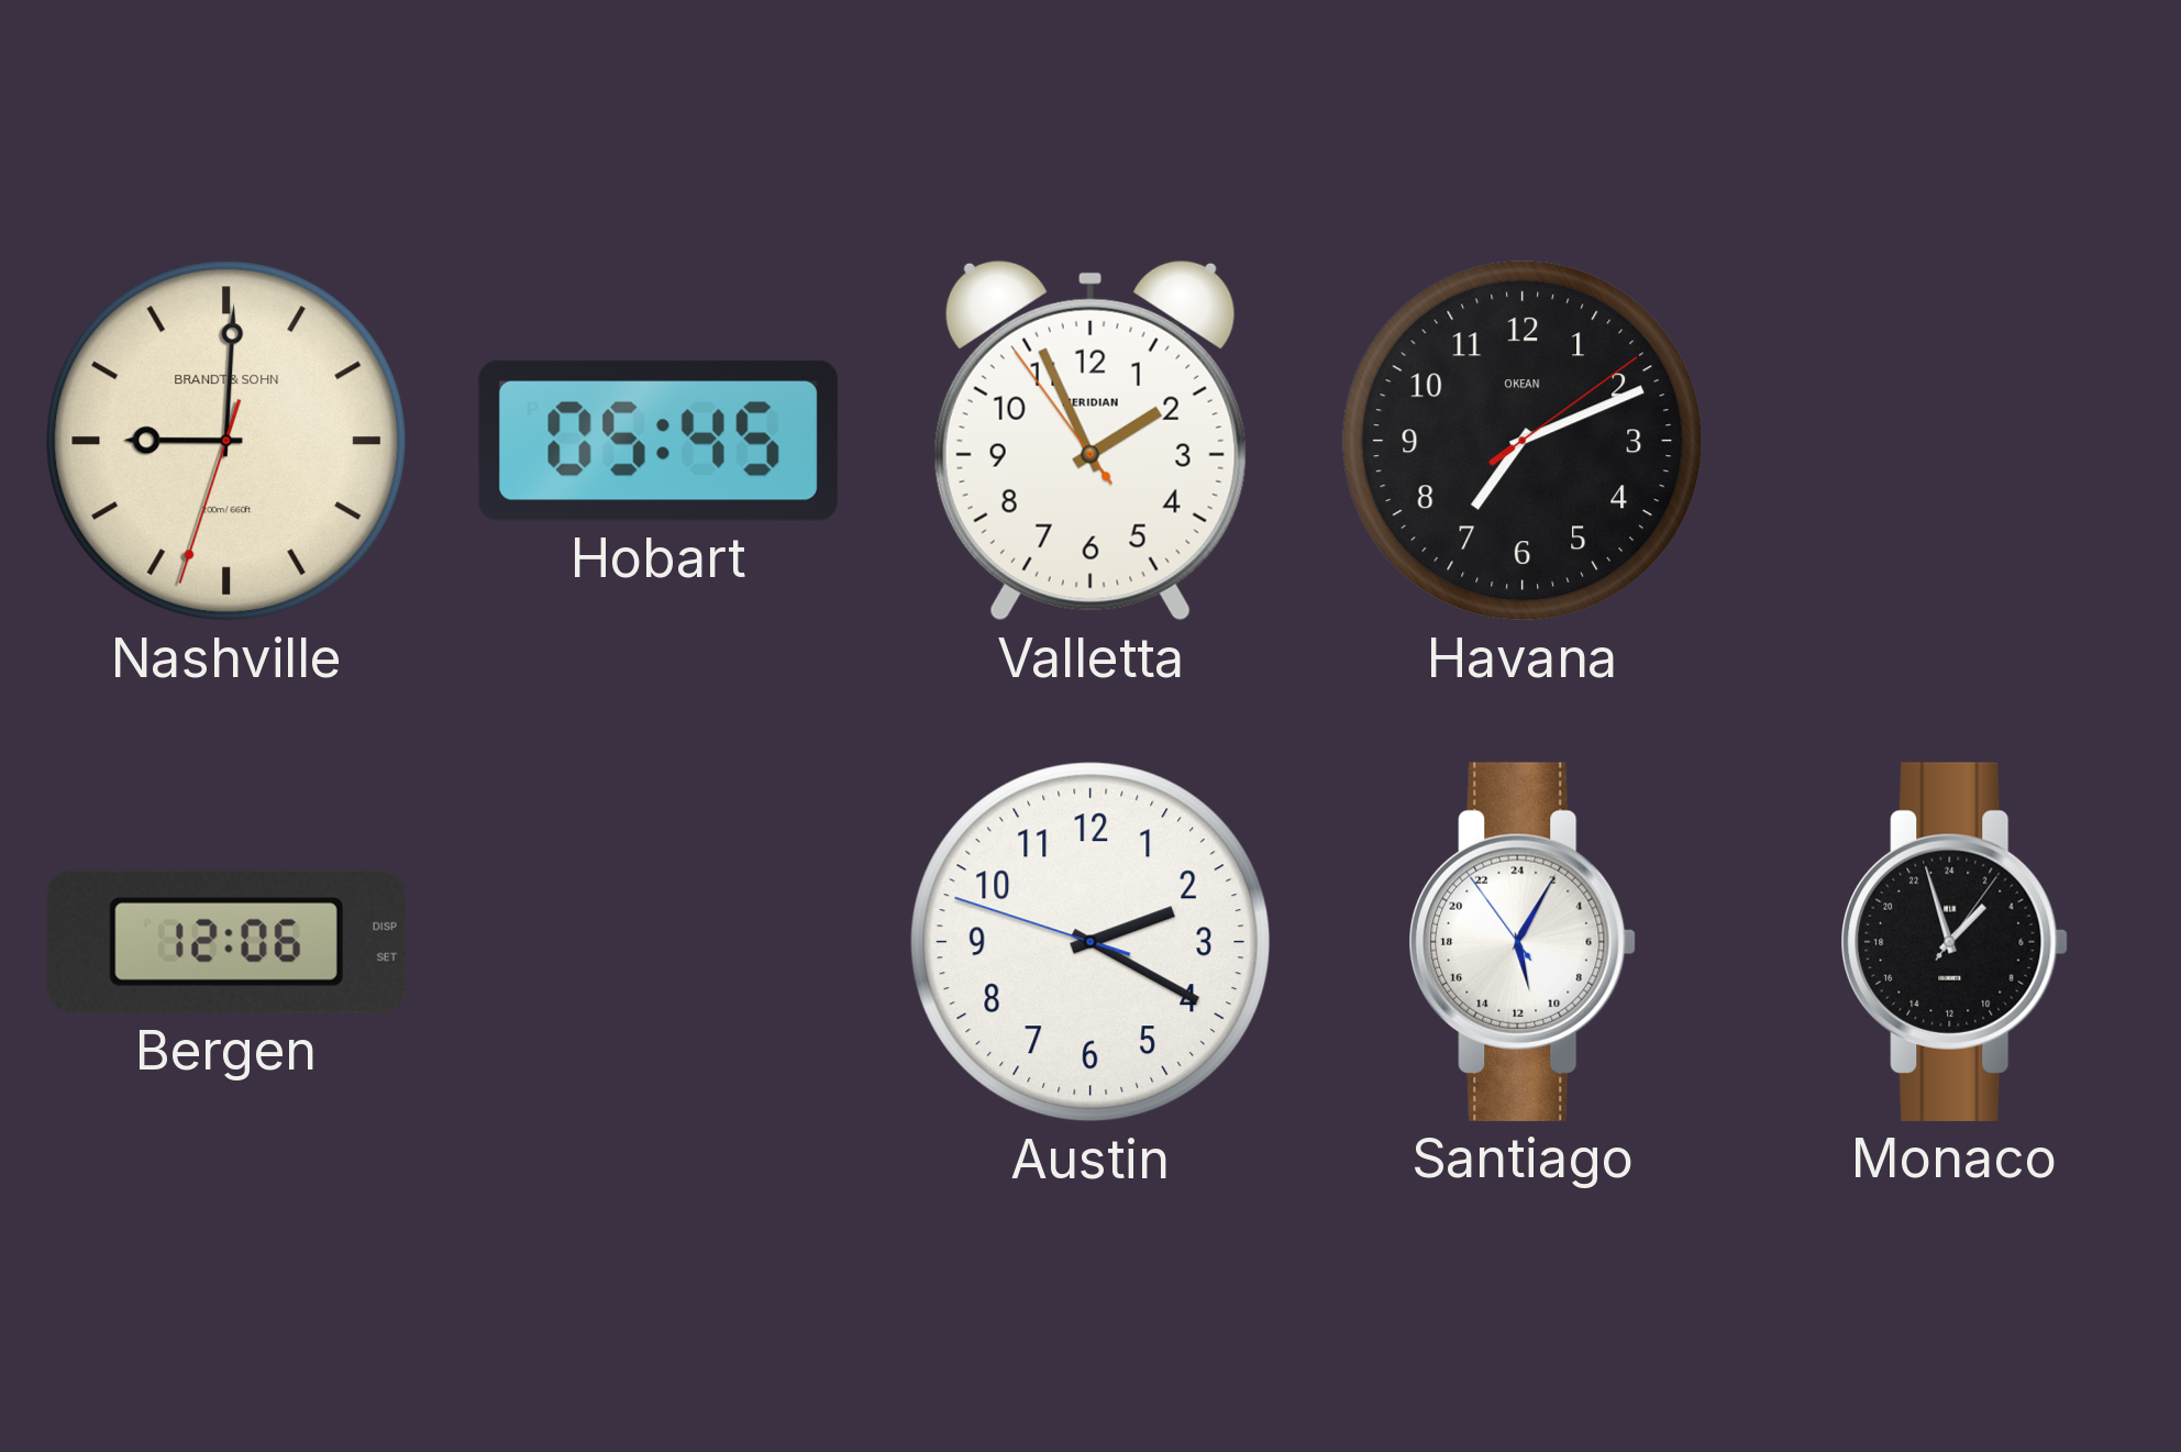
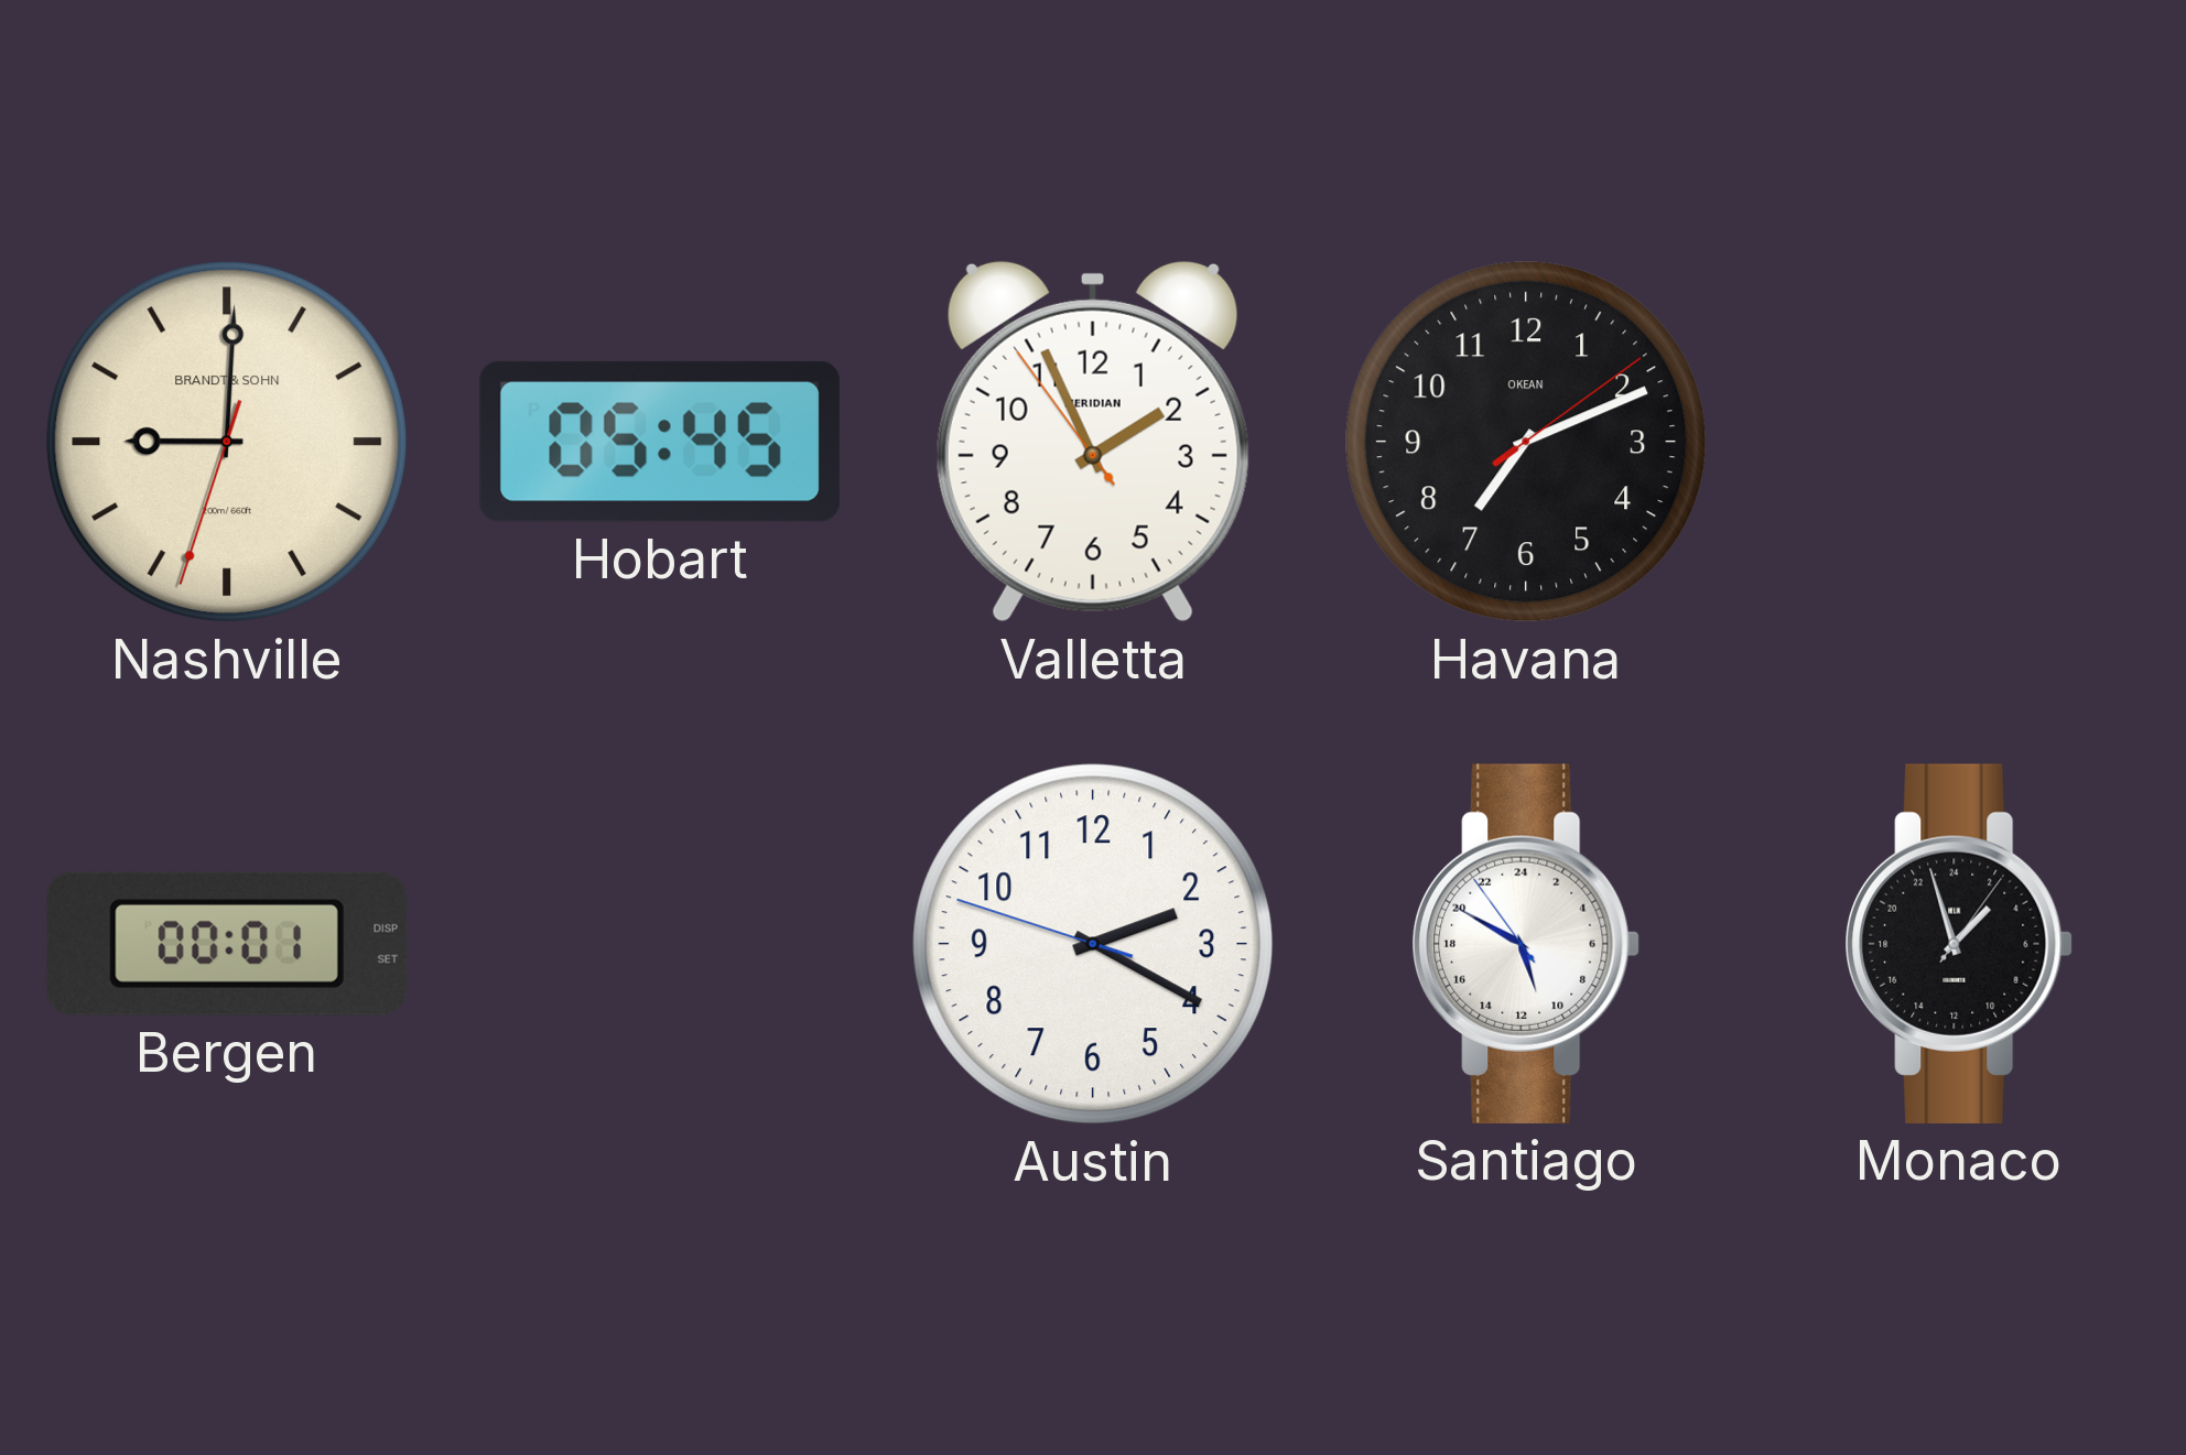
Bergen: 12:06 -> 00:01 (227, 944)
Santiago: 11:04 -> 10:49 (1526, 944)
